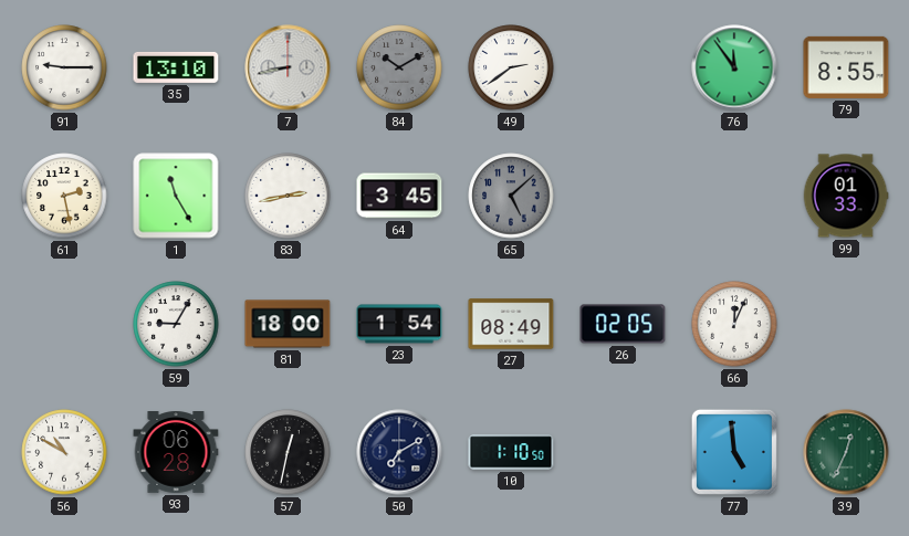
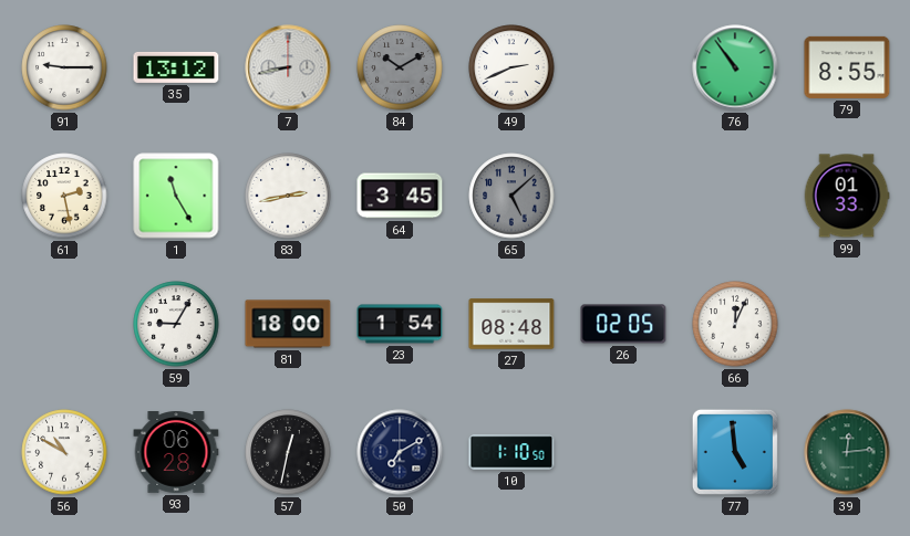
35: 13:10 -> 13:12 (176, 67)
49: 2:39 -> 2:41 (511, 67)
76: 11:54 -> 10:54 (735, 67)
27: 08:49 -> 08:48 (511, 324)
39: 12:34 -> 12:14 (847, 452)
